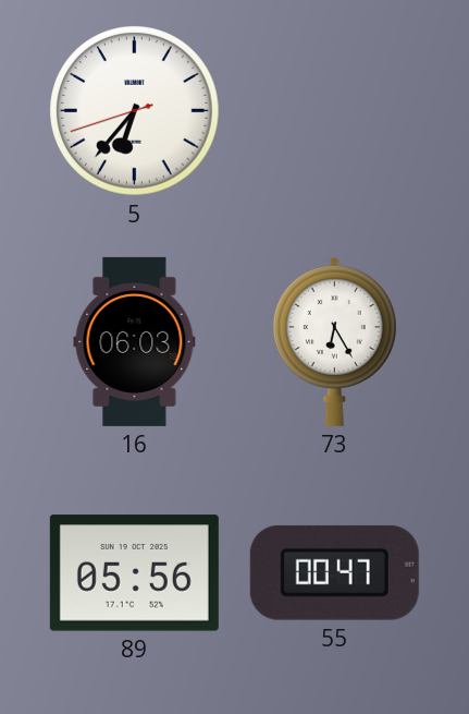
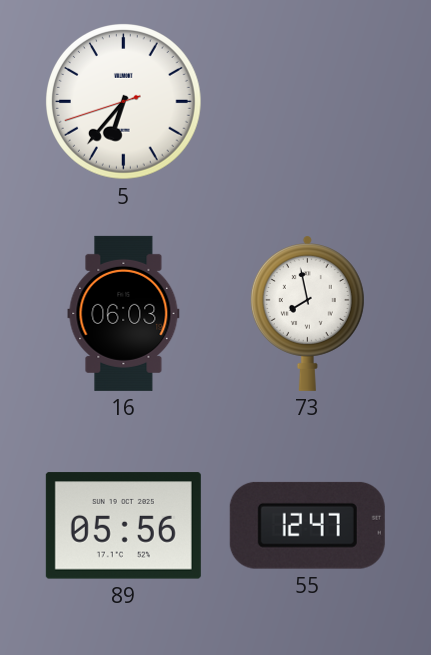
73: 6:25 -> 7:58 (307, 314)
55: 00:47 -> 12:47 (307, 525)
